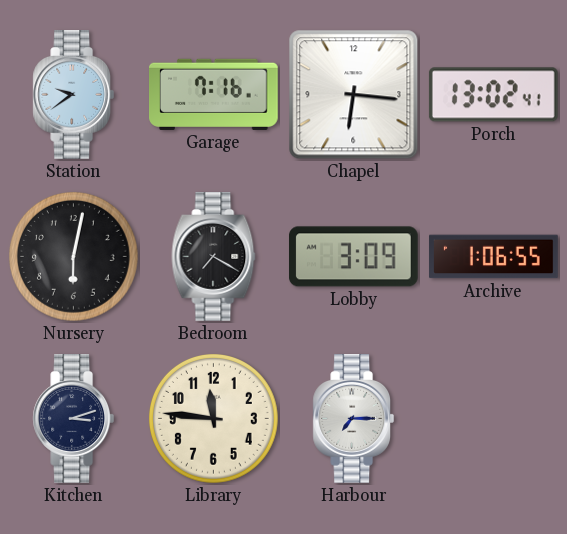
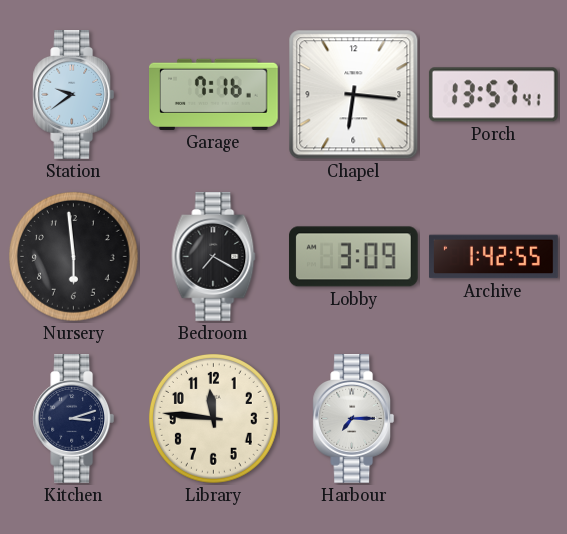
Porch: 13:02 -> 13:57 (493, 95)
Nursery: 6:02 -> 5:59 (73, 256)
Archive: 1:06 -> 1:42 (494, 257)
